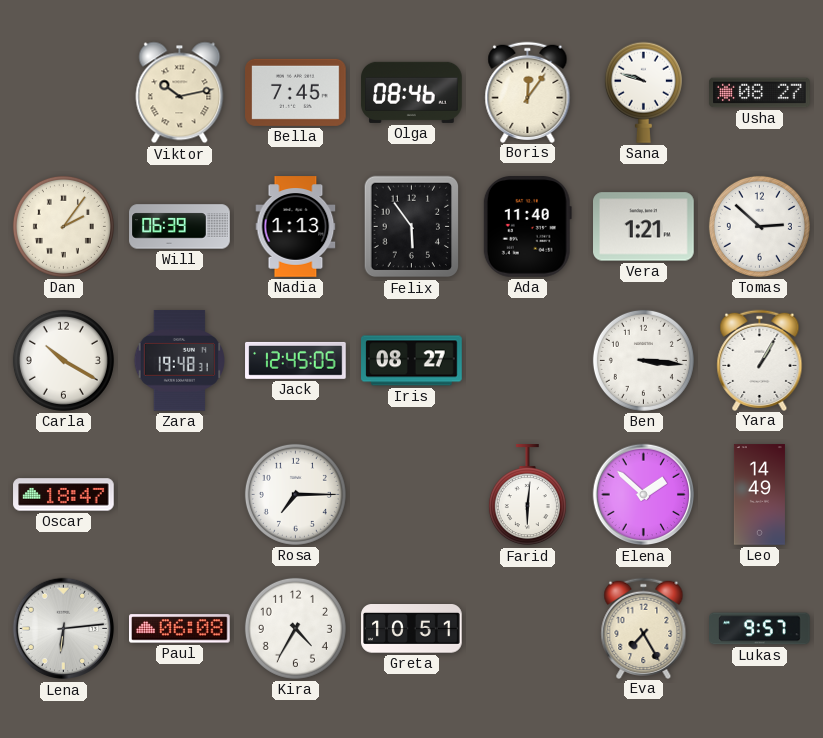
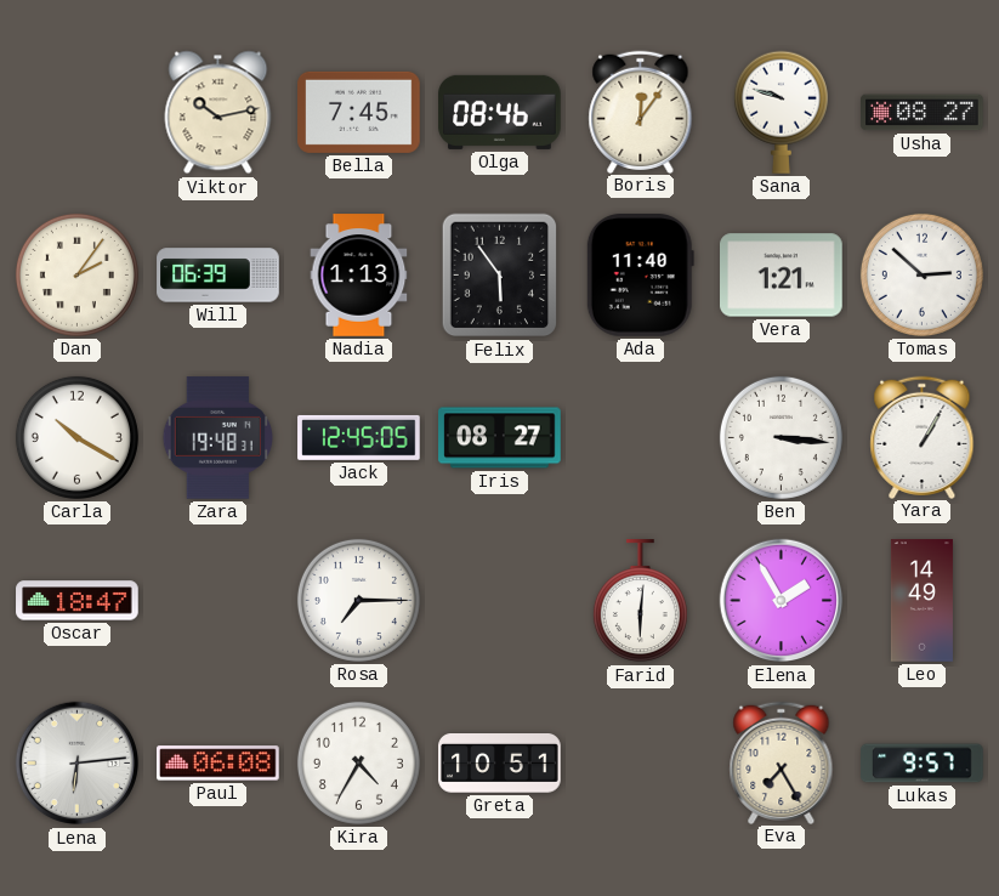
Elena: 1:52 -> 1:55 (782, 601)
